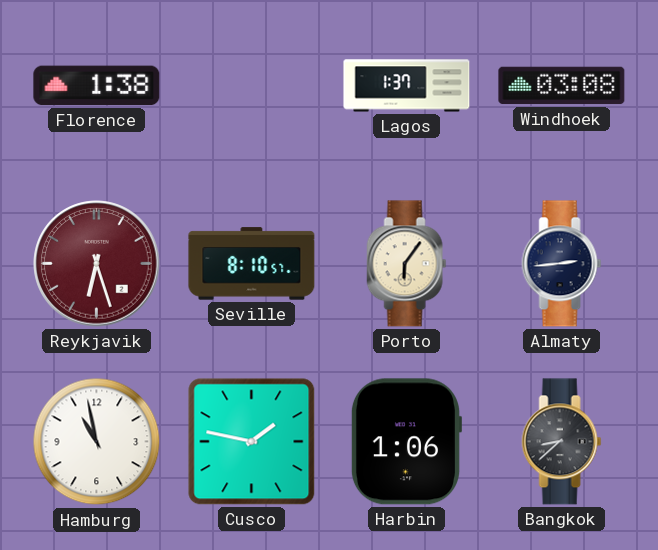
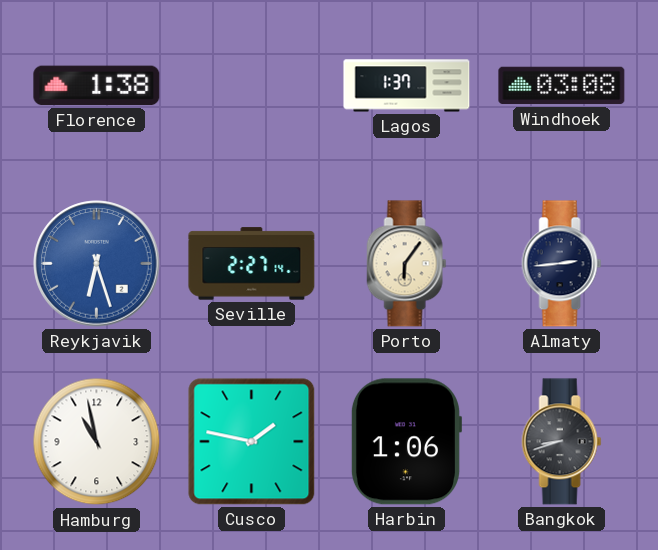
Reykjavik dial: burgundy -> blue (97, 264)
Seville: 8:10 -> 2:27 (252, 264)
Bangkok: 8:38 -> 8:42 (562, 442)
